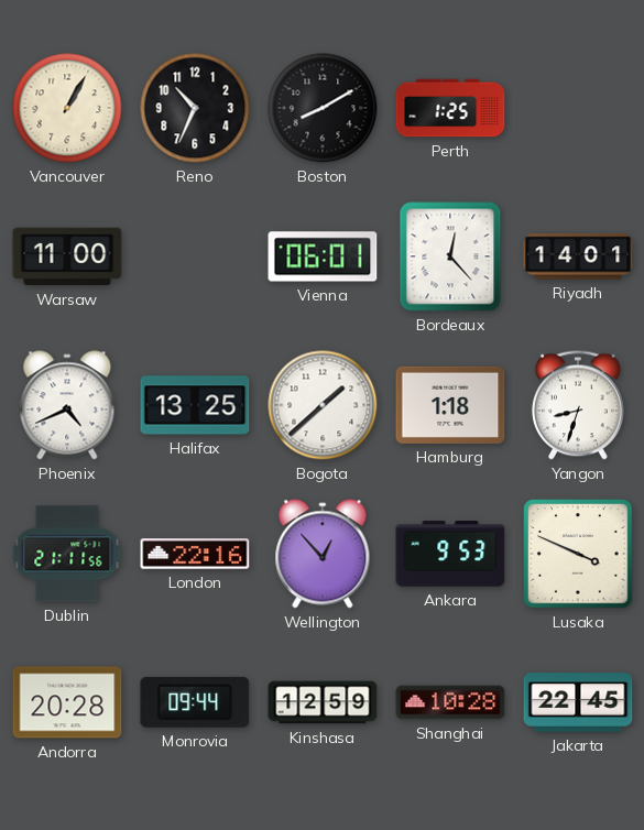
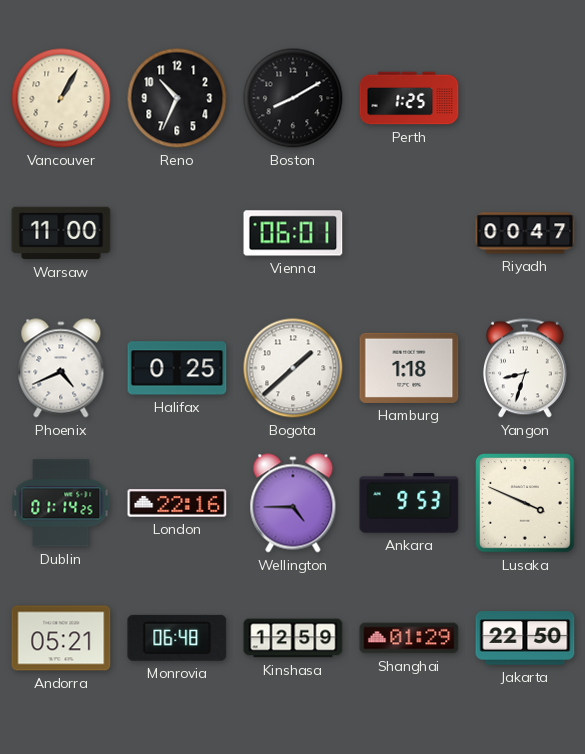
Bordeaux: 12:23 -> none (450, 256)
Riyadh: 14:01 -> 00:47 (525, 233)
Halifax: 13:25 -> 0:25 (177, 368)
Dublin: 21:11 -> 01:14 (61, 503)
Wellington: 12:53 -> 4:45 (293, 503)
Andorra: 20:28 -> 05:21 (61, 638)
Monrovia: 09:44 -> 06:48 (177, 638)
Shanghai: 10:28 -> 01:29 (409, 638)
Jakarta: 22:45 -> 22:50 (525, 638)
